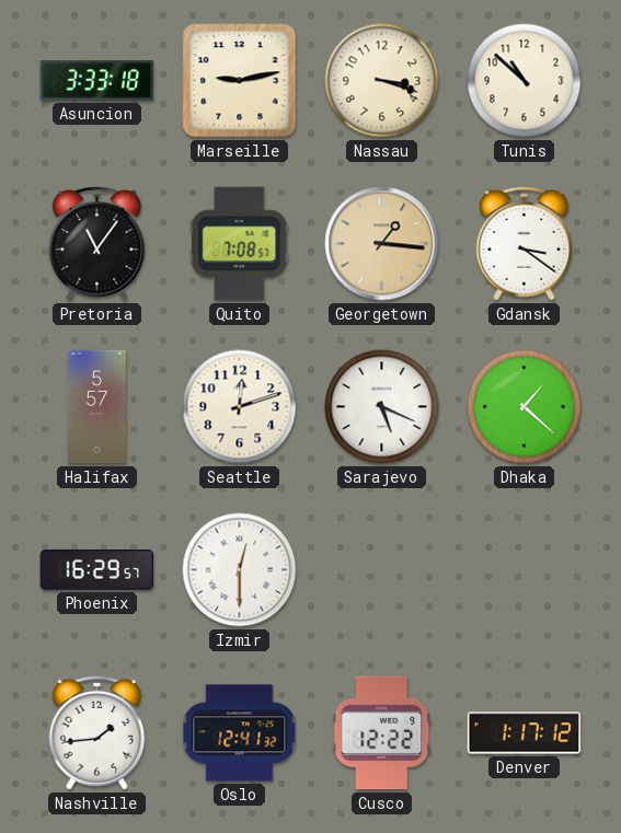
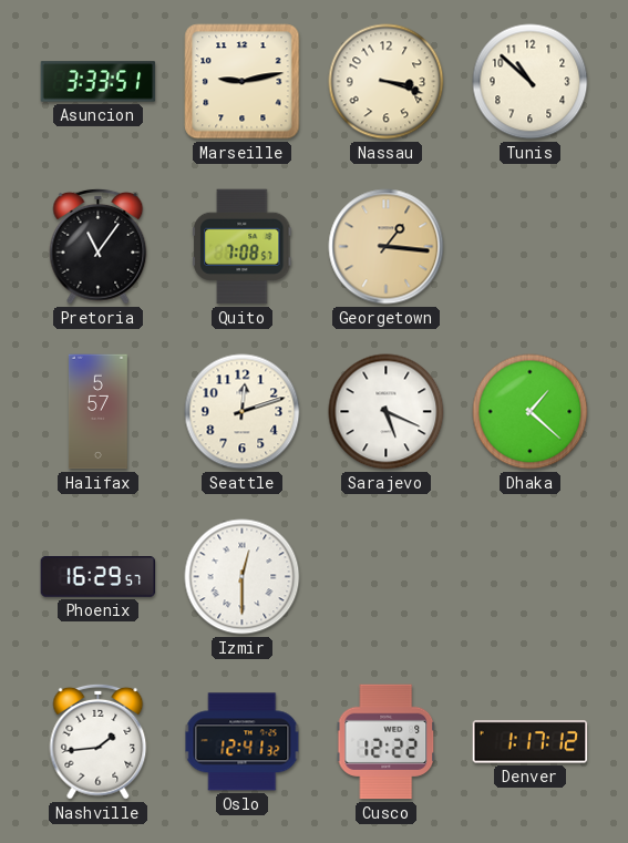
Asuncion: 3:33:18 -> 3:33:51 (99, 82)
Gdansk: 3:21 -> none (525, 243)
